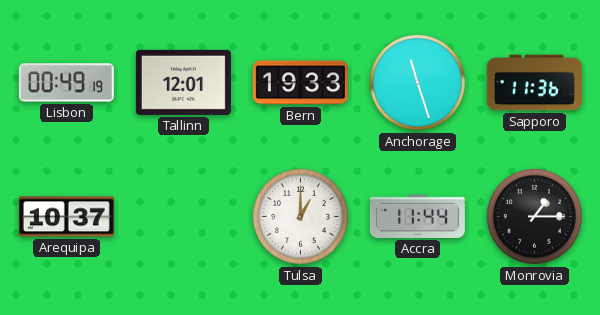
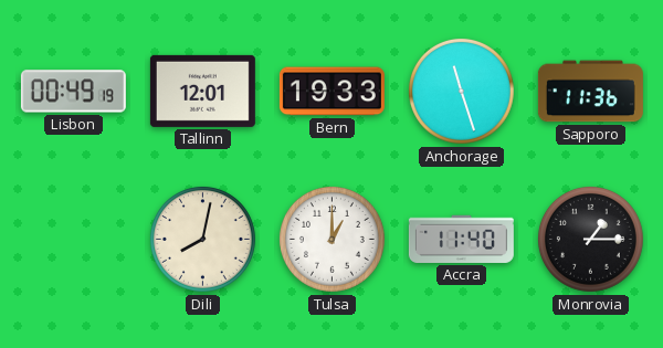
Arequipa: 10:37 -> none (66, 217)
Dili: none -> 8:02 (202, 239)
Accra: 11:44 -> 11:40 (461, 239)
